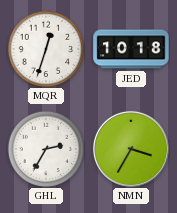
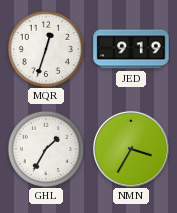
JED: 10:18 -> 9:19 (131, 49)
GHL: 2:35 -> 1:35 (46, 149)
